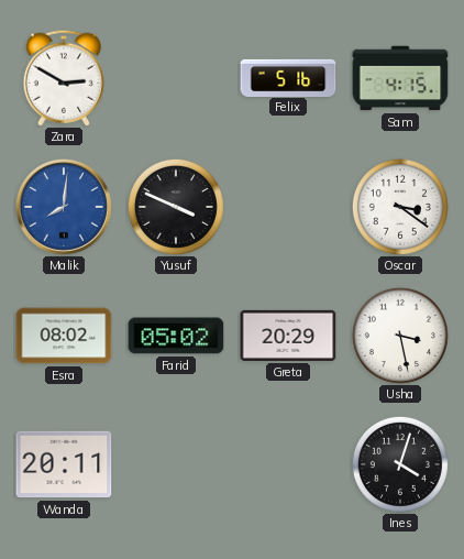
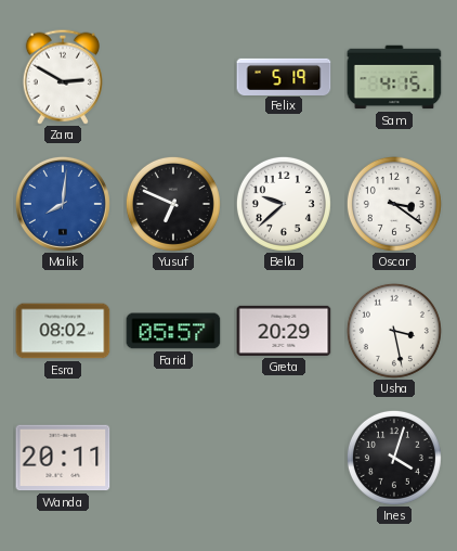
Felix: 5:16 -> 5:19 (284, 76)
Yusuf: 3:49 -> 6:49 (173, 204)
Bella: none -> 9:38 (284, 204)
Farid: 05:02 -> 05:57 (173, 331)
